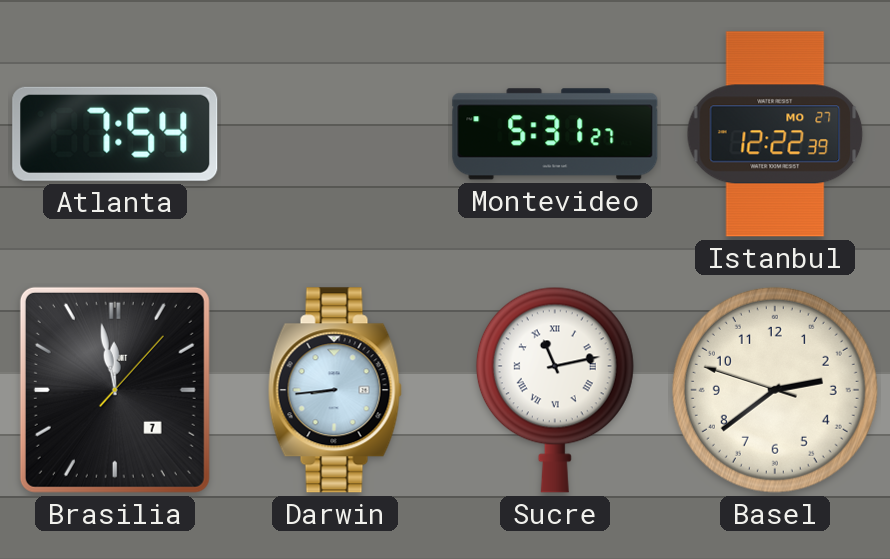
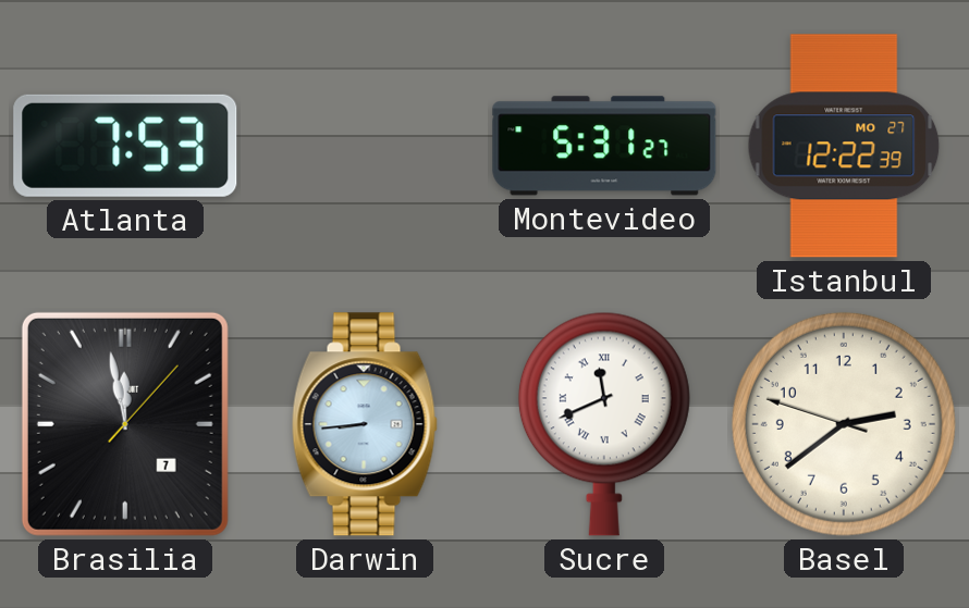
Atlanta: 7:54 -> 7:53 (125, 146)
Sucre: 11:13 -> 11:41 (604, 424)
